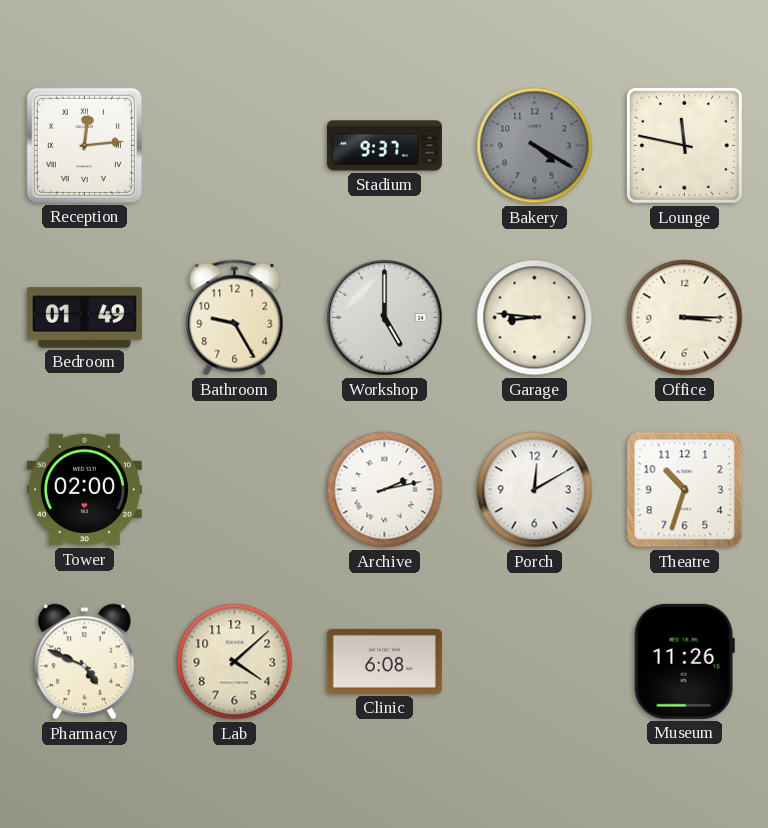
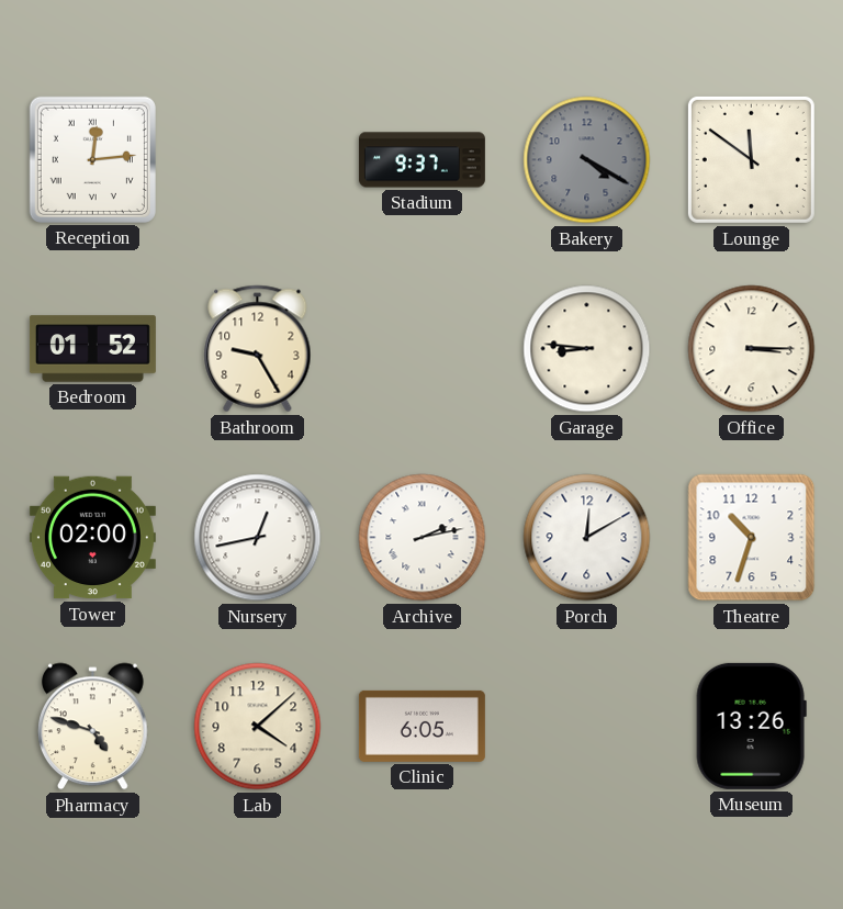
Lounge: 11:47 -> 11:51 (751, 159)
Bedroom: 01:49 -> 01:52 (92, 349)
Workshop: 5:00 -> none (385, 318)
Nursery: none -> 12:43 (258, 538)
Pharmacy: 4:49 -> 4:48 (93, 727)
Clinic: 6:08 -> 6:05 (421, 726)
Museum: 11:26 -> 13:26 (751, 726)
